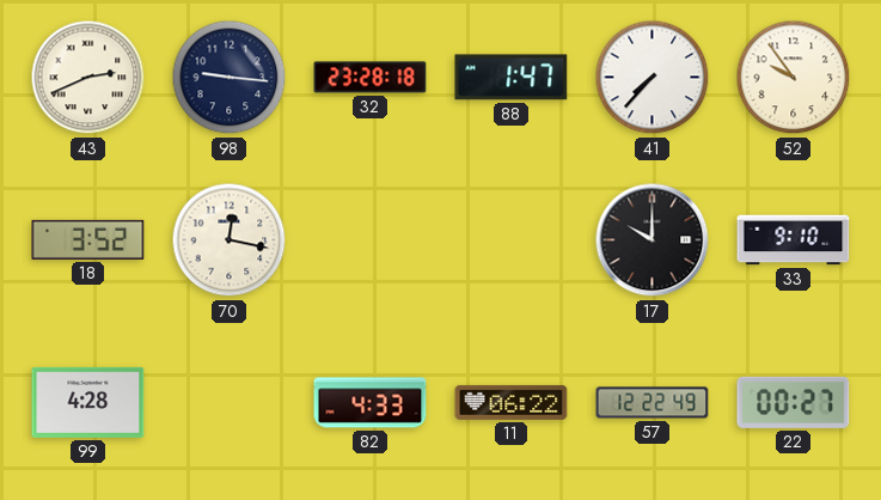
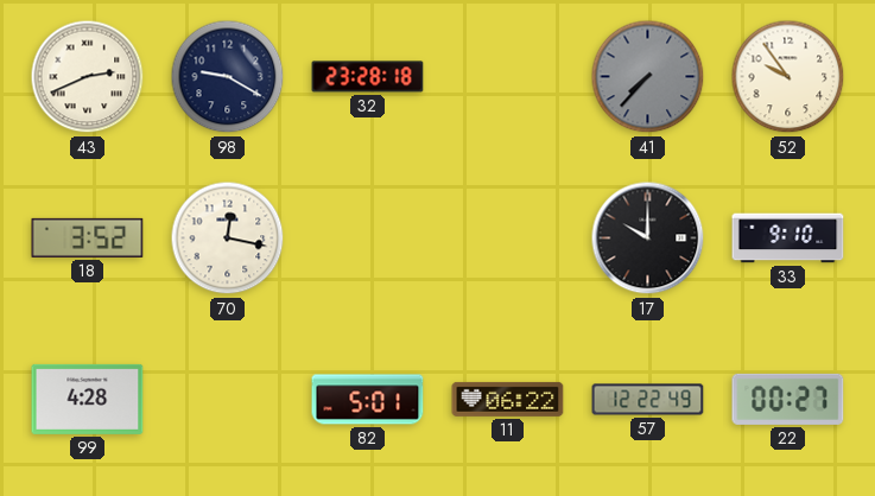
98: 9:16 -> 9:20 (228, 77)
88: 1:47 -> none (512, 78)
41 dial: white -> grey (648, 77)
82: 4:33 -> 5:01 (368, 400)
